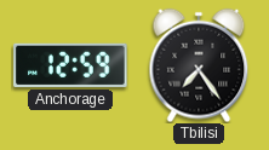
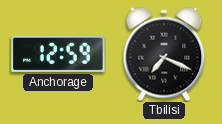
Tbilisi: 7:24 -> 7:19 (164, 54)
